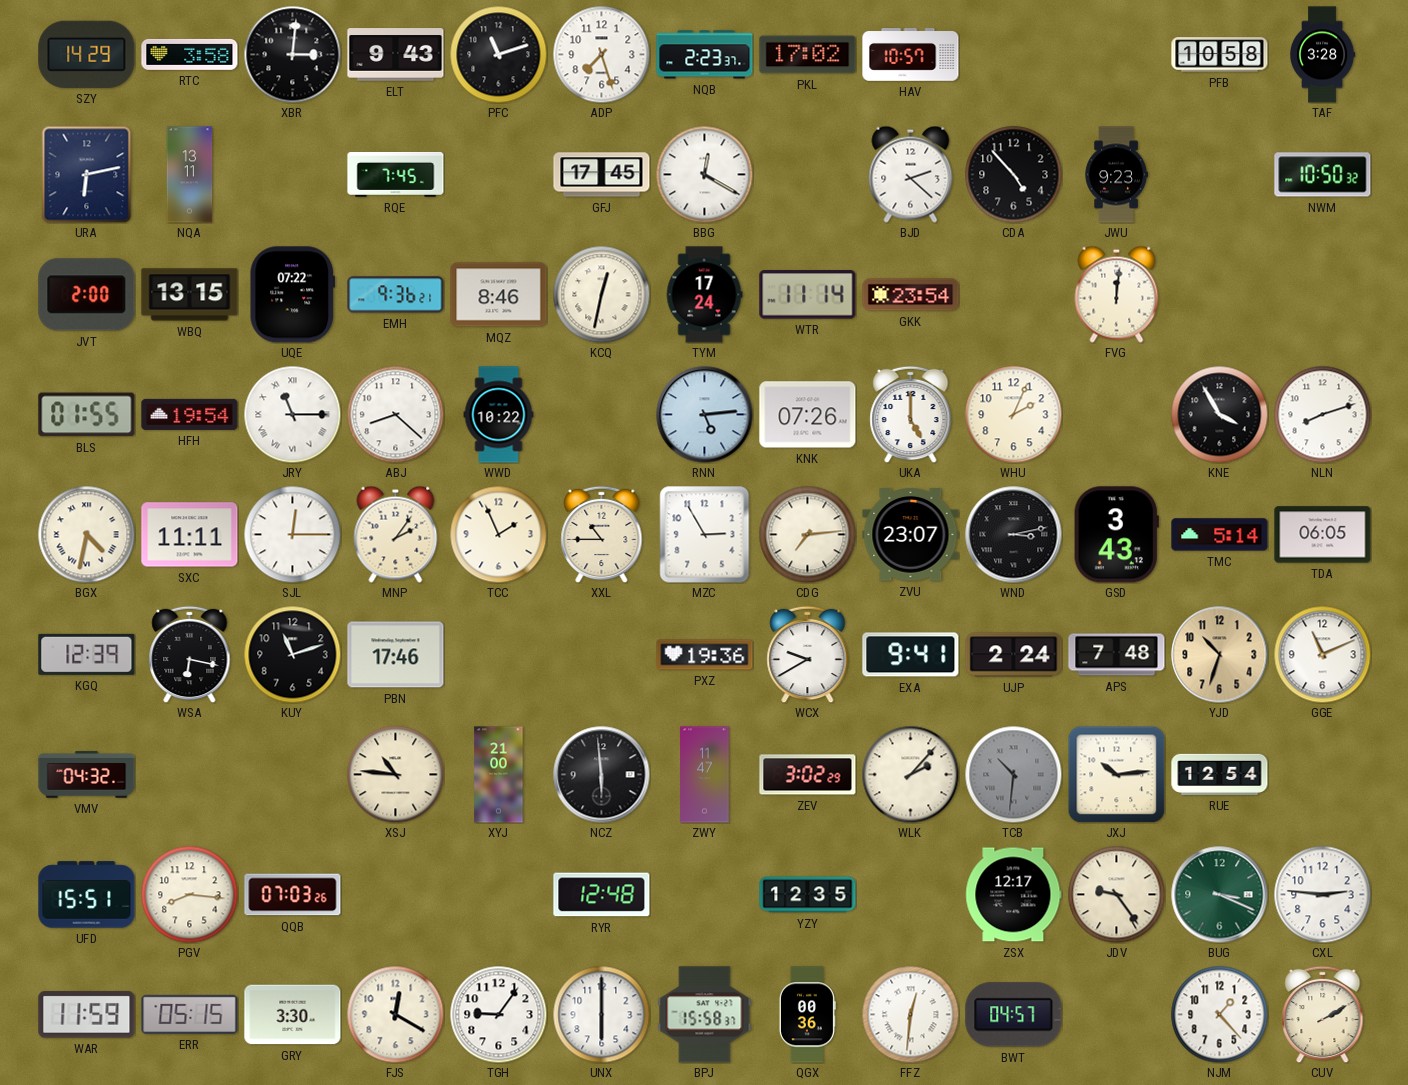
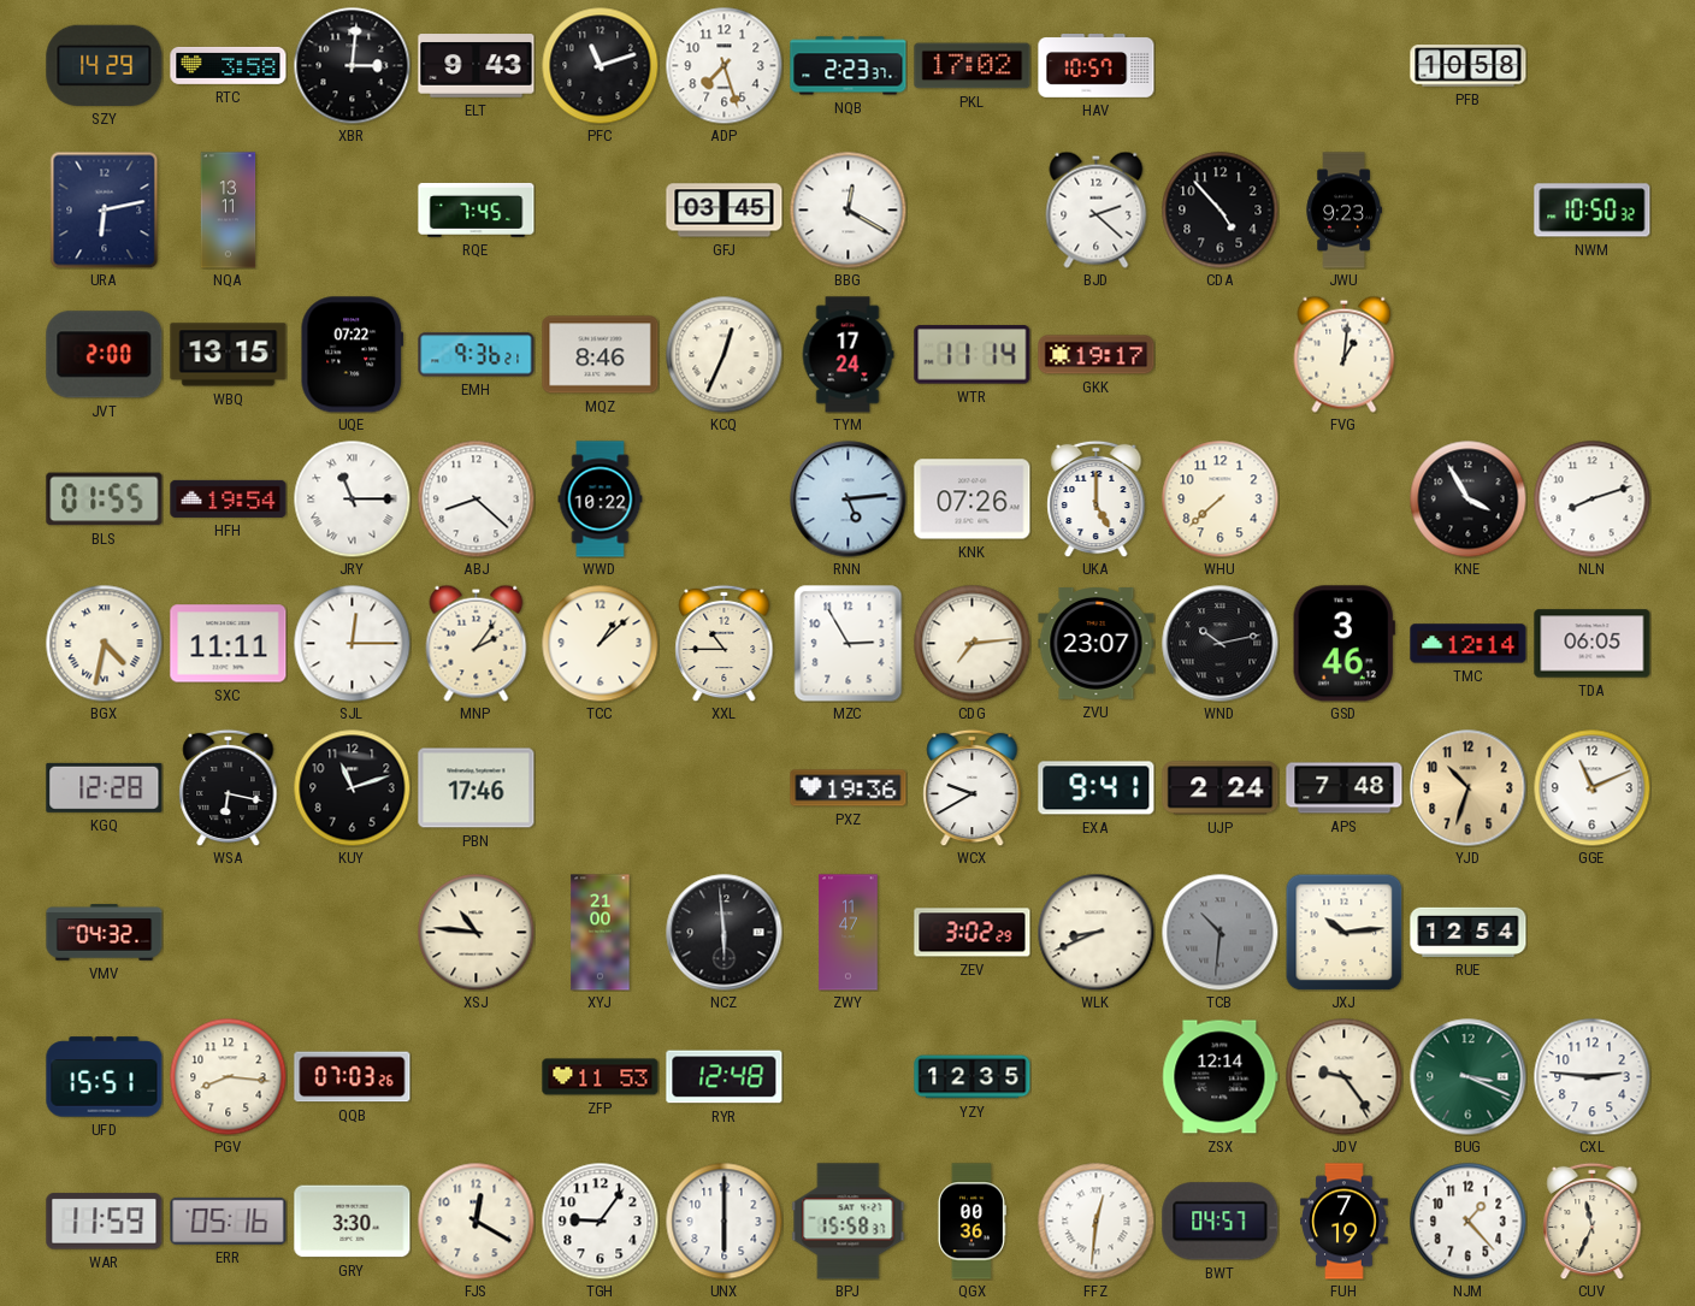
TAF: 3:28 -> none (1322, 55)
GFJ: 17:45 -> 03:45 (725, 211)
KCQ: 12:32 -> 12:34 (724, 354)
GKK: 23:54 -> 19:17 (1097, 355)
FVG: 12:01 -> 1:01 (1345, 354)
WHU: 2:04 -> 7:38 (1219, 498)
TCC: 1:56 -> 1:08 (600, 643)
WND: 3:13 -> 10:13 (1221, 644)
GSD: 3:43 -> 3:46 (1343, 644)
TMC: 5:14 -> 12:14 (1469, 644)
KGQ: 12:39 -> 12:28 (105, 787)
WLK: 2:07 -> 8:41 (1095, 932)
ZFP: none -> 11:53 (601, 1077)
ZSX: 12:17 -> 12:14 (1221, 1077)
ERR: 05:15 -> 05:16 (229, 1221)
FUH: none -> 7:19 (1345, 1222)
CUV: 2:10 -> 11:34 (1593, 1221)
